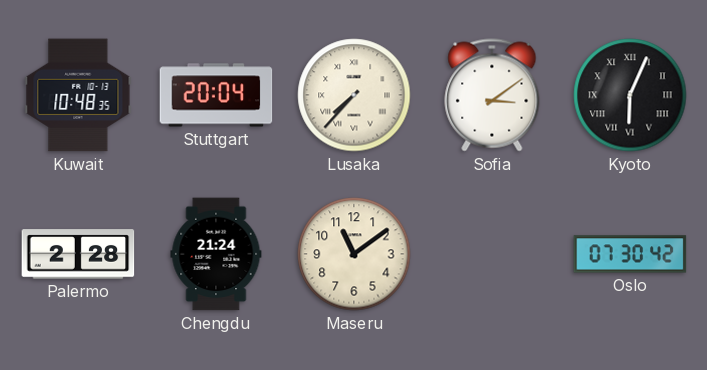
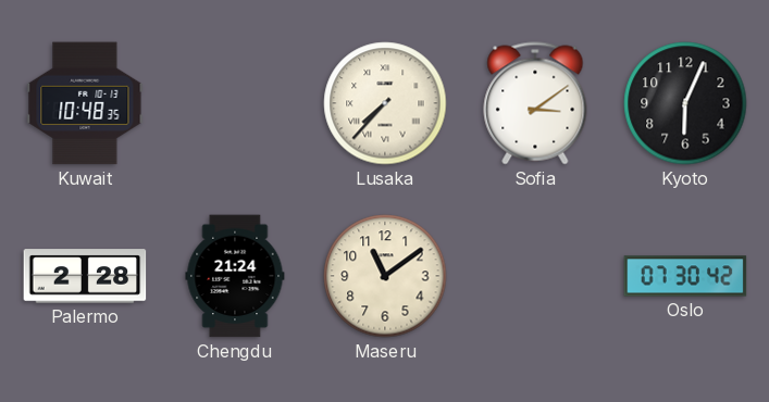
Stuttgart: 20:04 -> none (216, 95)
Kyoto numerals: Roman -> Arabic (685, 103)
